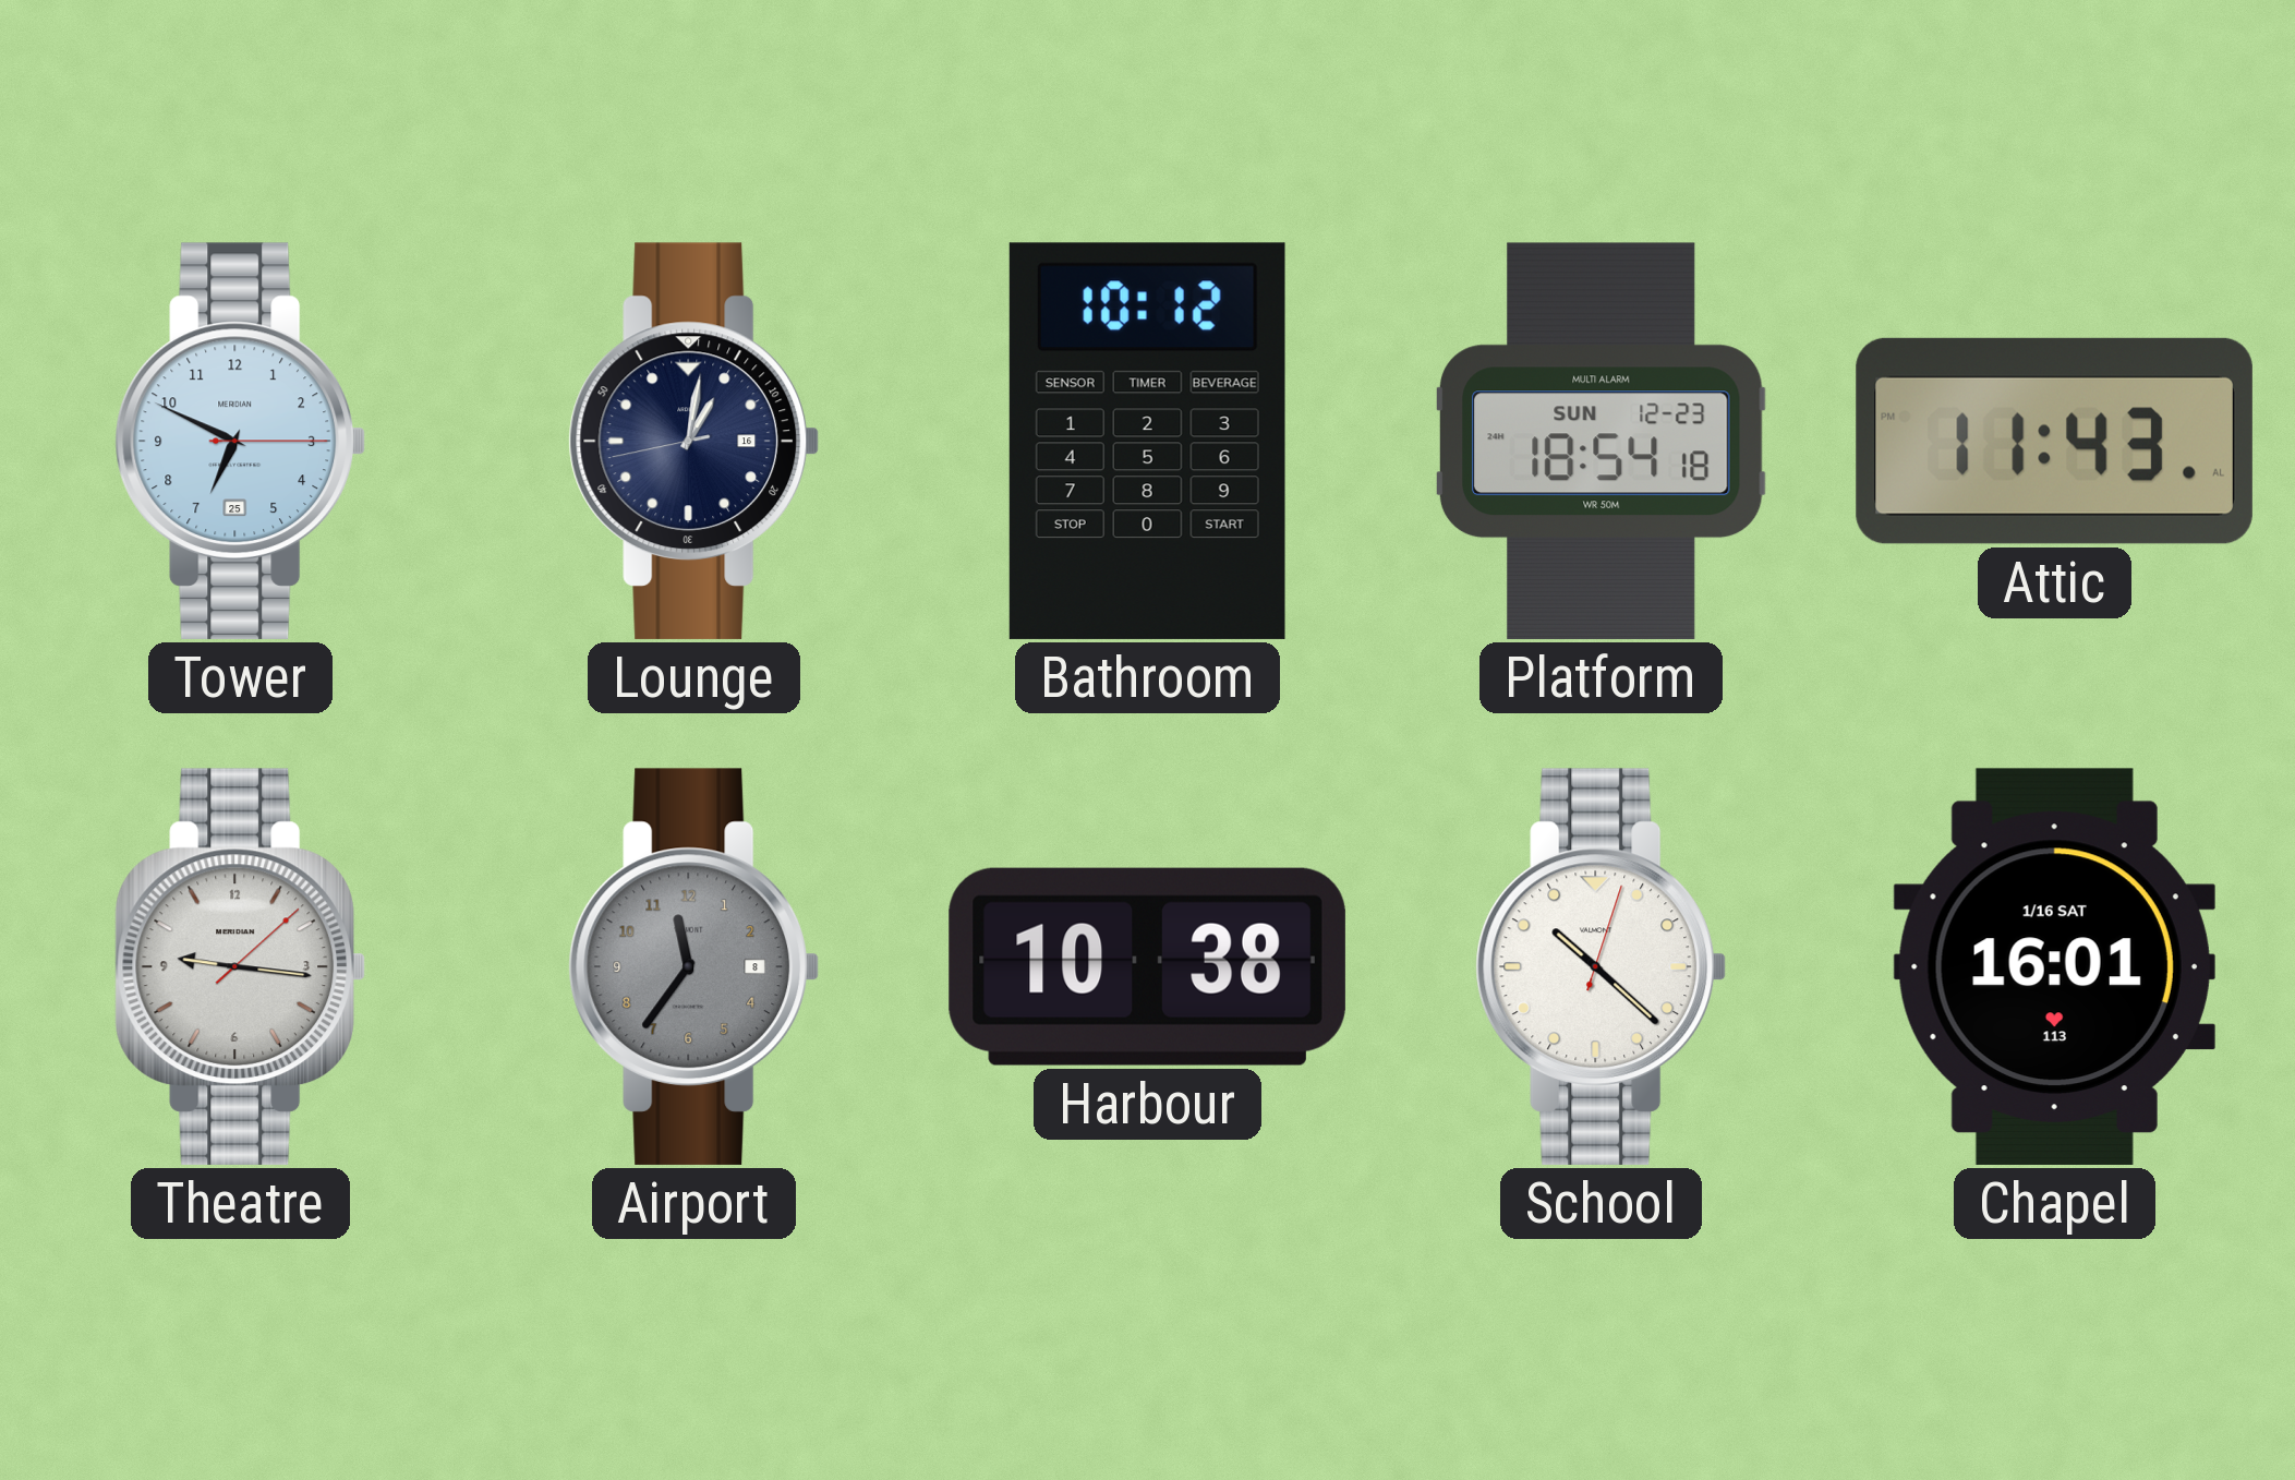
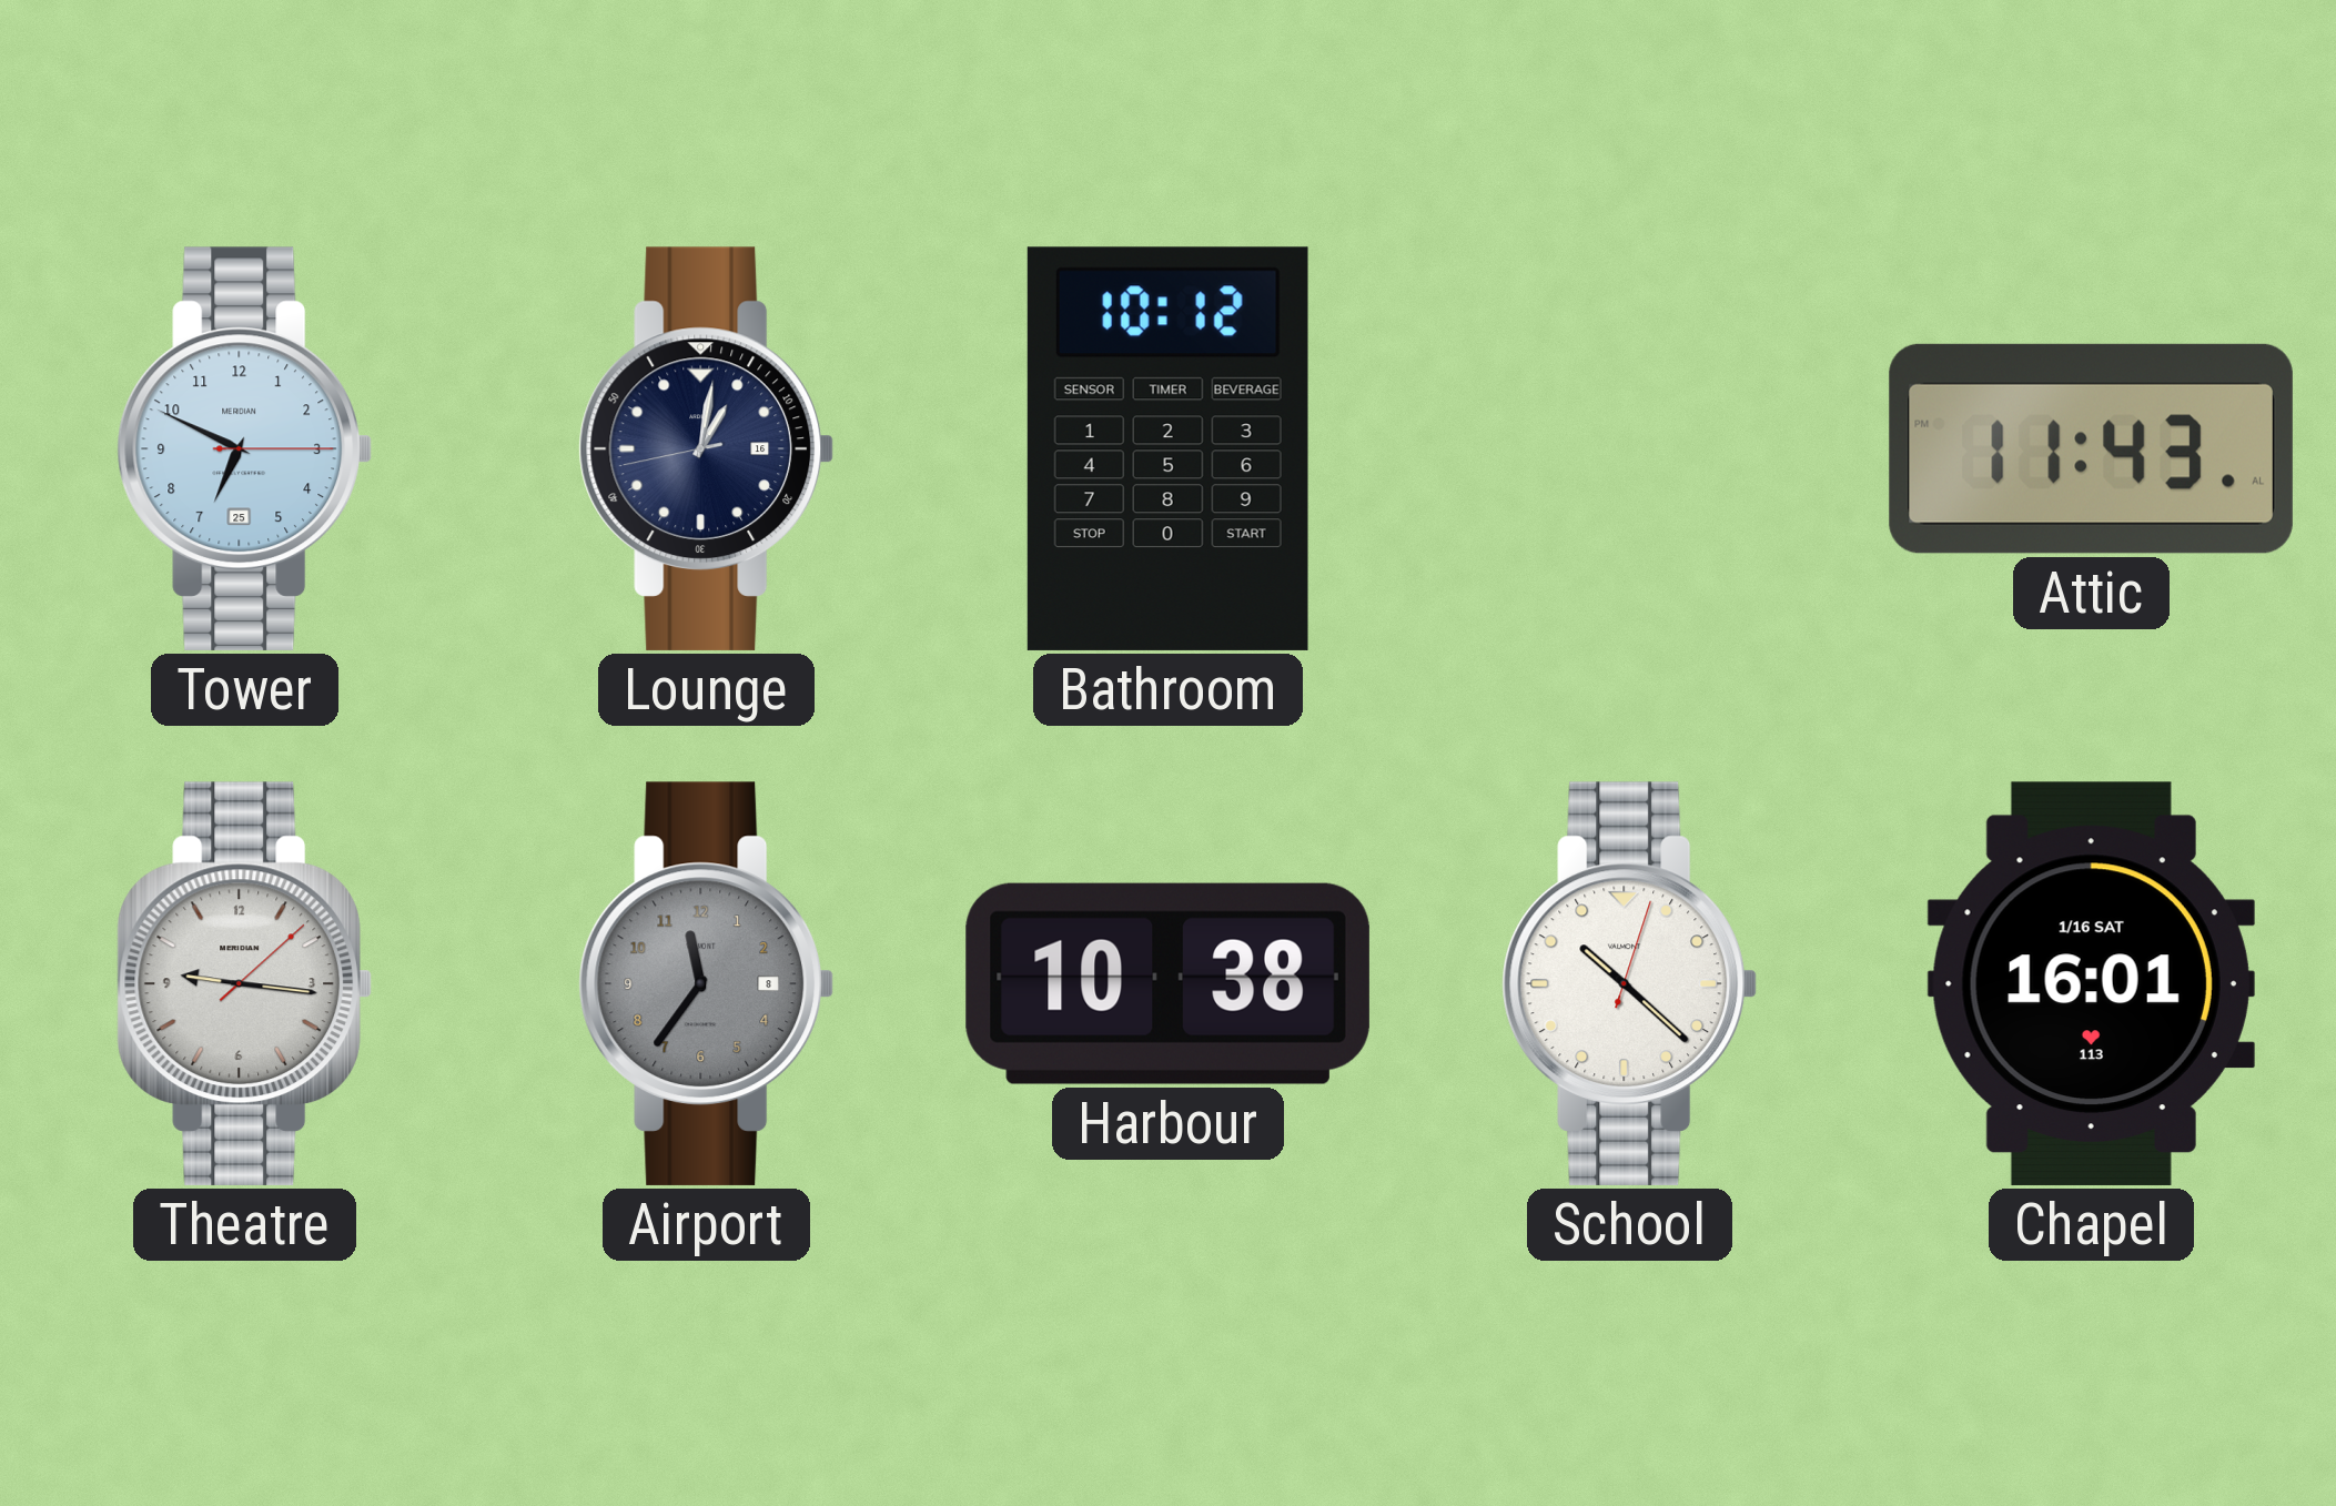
Platform: 18:54 -> none (1601, 441)
